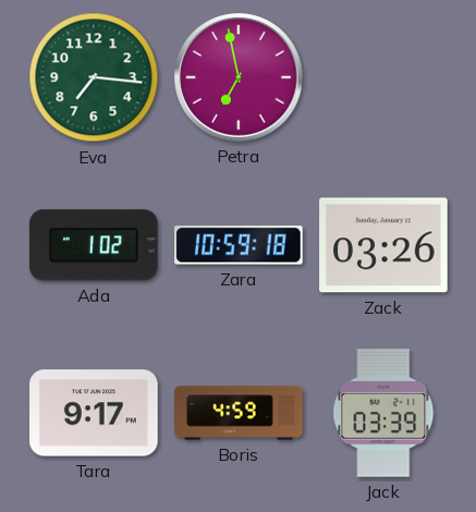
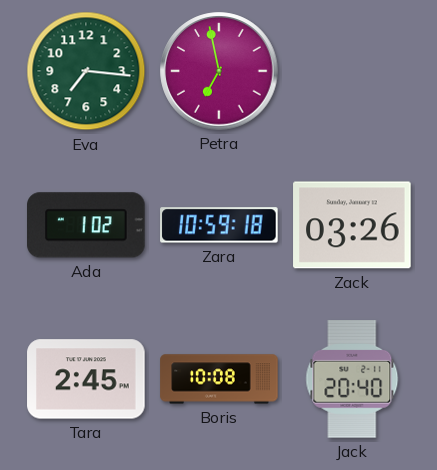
Tara: 9:17 -> 2:45 (86, 379)
Boris: 4:59 -> 10:08 (219, 379)
Jack: 03:39 -> 20:40 (352, 380)
